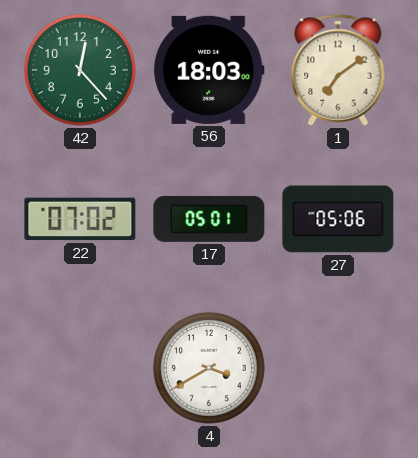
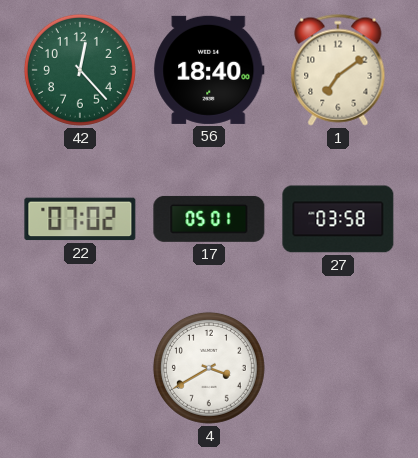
56: 18:03 -> 18:40 (209, 70)
27: 05:06 -> 03:58 (338, 219)
